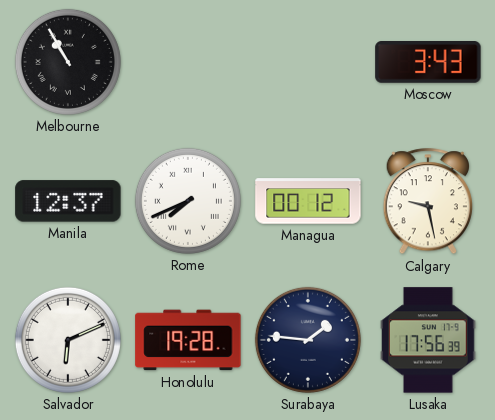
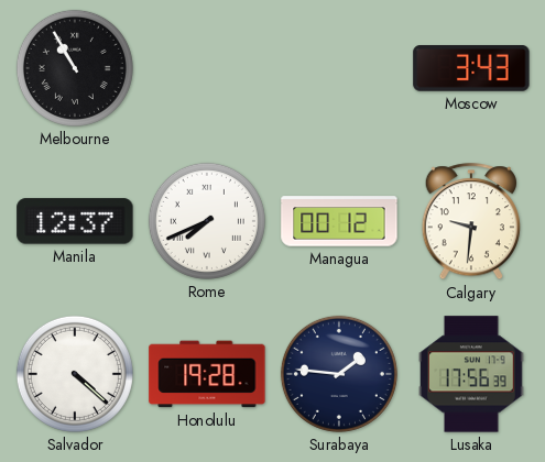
Calgary: 9:28 -> 9:31 (471, 222)
Salvador: 6:11 -> 4:22 (75, 374)
